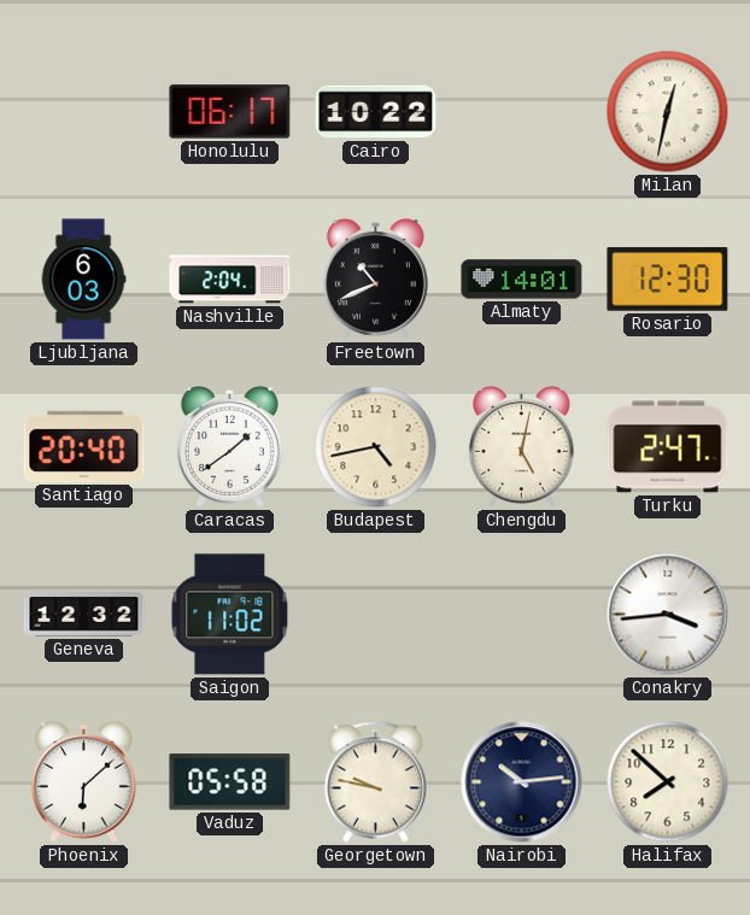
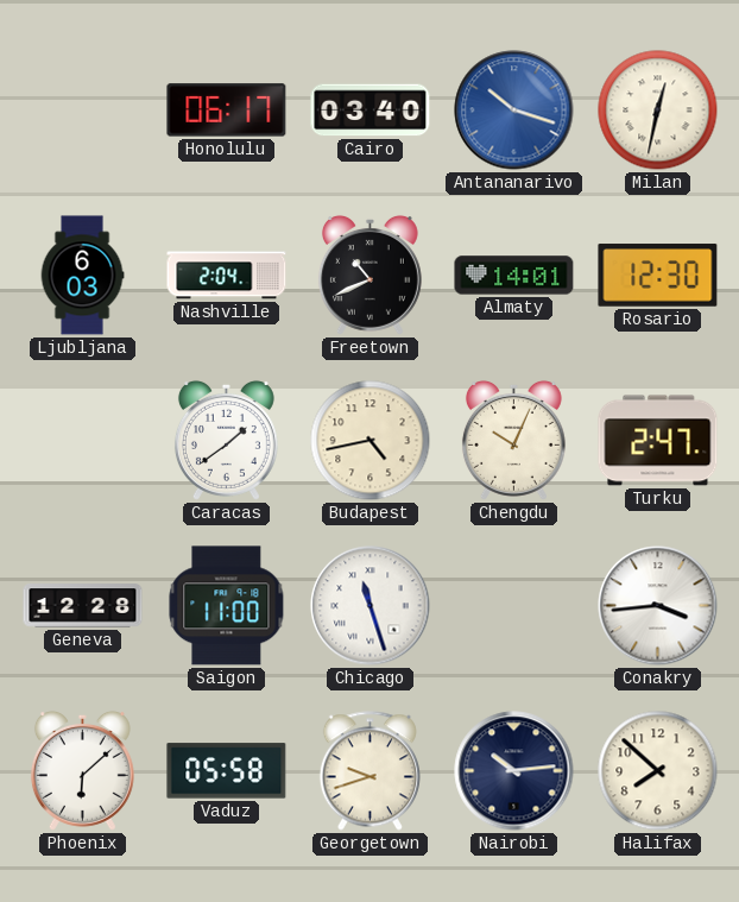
Cairo: 10:22 -> 03:40 (371, 111)
Antananarivo: none -> 10:18 (514, 111)
Santiago: 20:40 -> none (84, 446)
Chengdu: 5:02 -> 10:04 (513, 440)
Geneva: 12:32 -> 12:28 (83, 606)
Saigon: 11:02 -> 11:00 (227, 606)
Chicago: none -> 11:27 (371, 606)
Georgetown: 9:47 -> 9:42 (369, 771)
